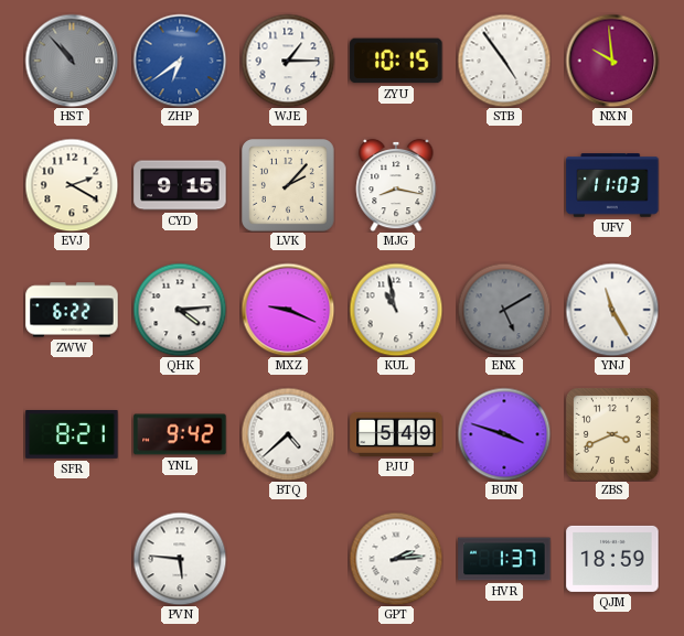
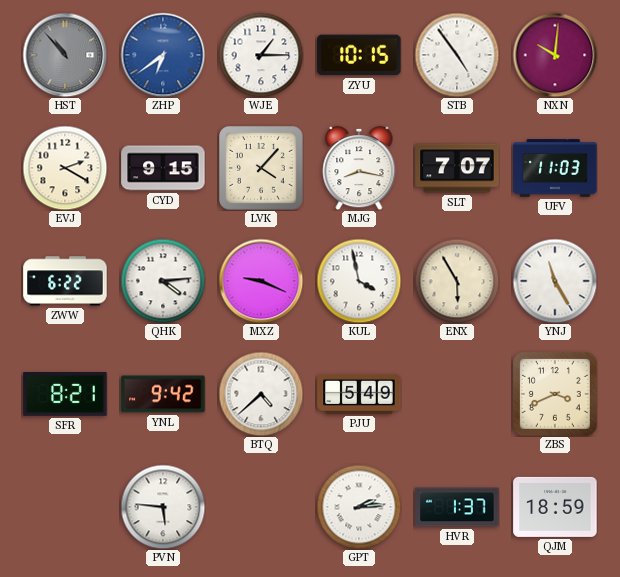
NXN: 9:59 -> 10:01 (555, 55)
LVK: 2:07 -> 4:07 (262, 169)
SLT: none -> 7:07 (457, 168)
KUL: 10:58 -> 3:58 (359, 281)
ENX: 5:10 -> 5:55 (457, 281)
ENX dial: grey -> cream (457, 281)
BUN: 3:48 -> none (504, 434)
